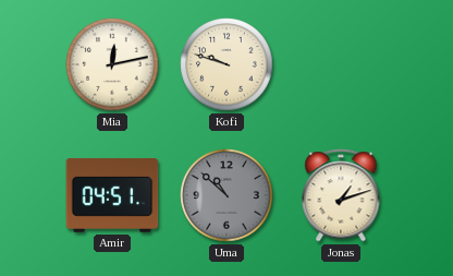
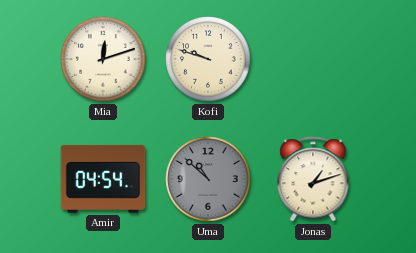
Mia: 12:13 -> 12:12 (103, 59)
Amir: 04:51 -> 04:54 (103, 179)
